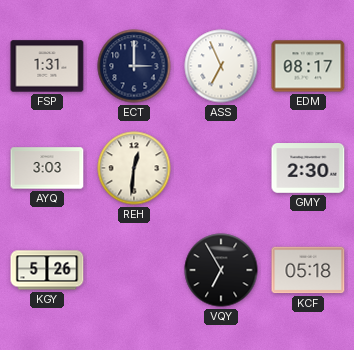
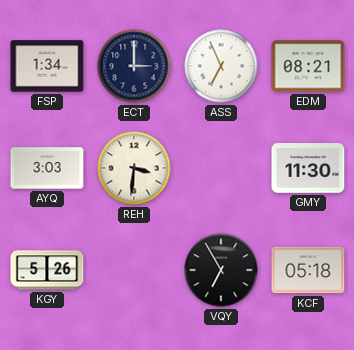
FSP: 1:31 -> 1:34 (47, 66)
EDM: 08:17 -> 08:21 (308, 66)
REH: 12:31 -> 3:31 (134, 168)
GMY: 2:30 -> 11:30 (308, 169)
